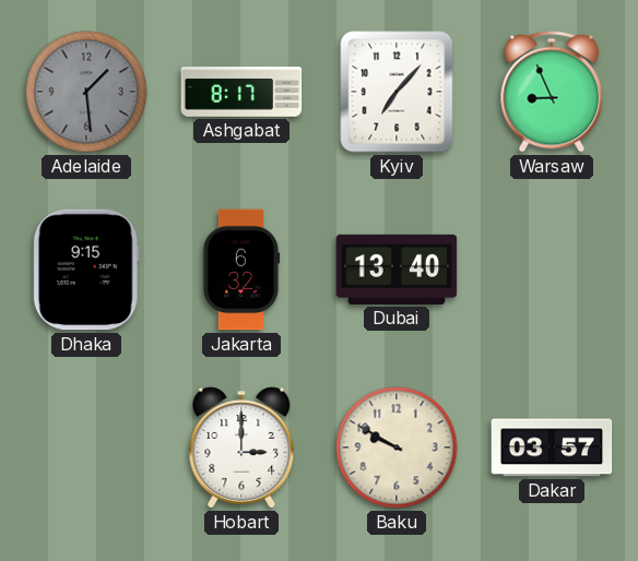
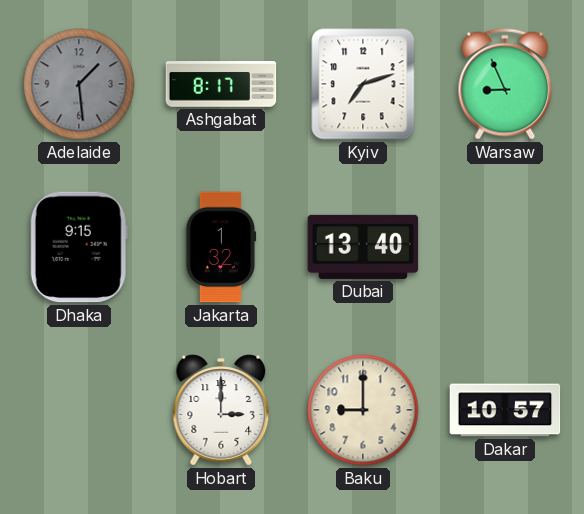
Kyiv: 7:07 -> 7:12 (363, 84)
Jakarta: 6:32 -> 1:32 (221, 247)
Baku: 9:50 -> 9:00 (363, 410)
Dakar: 03:57 -> 10:57 (505, 410)
